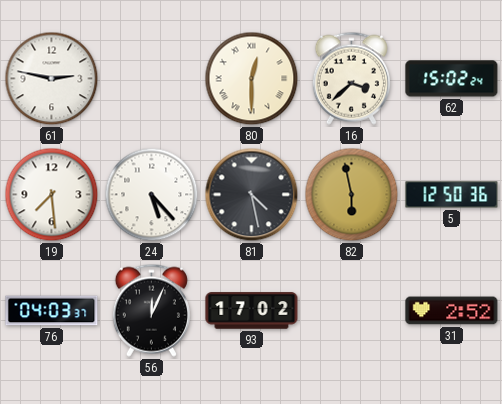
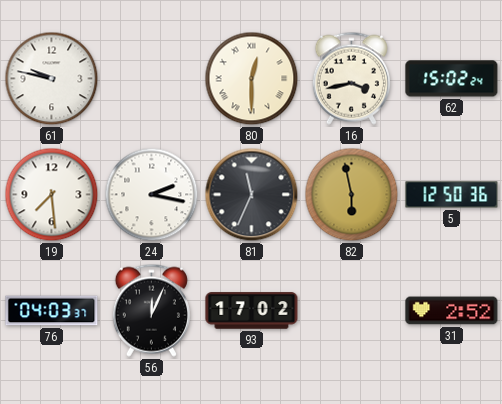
61: 2:47 -> 9:47 (52, 79)
16: 3:38 -> 3:43 (351, 78)
24: 5:23 -> 2:17 (152, 195)
81: 4:28 -> 11:34 (252, 195)
